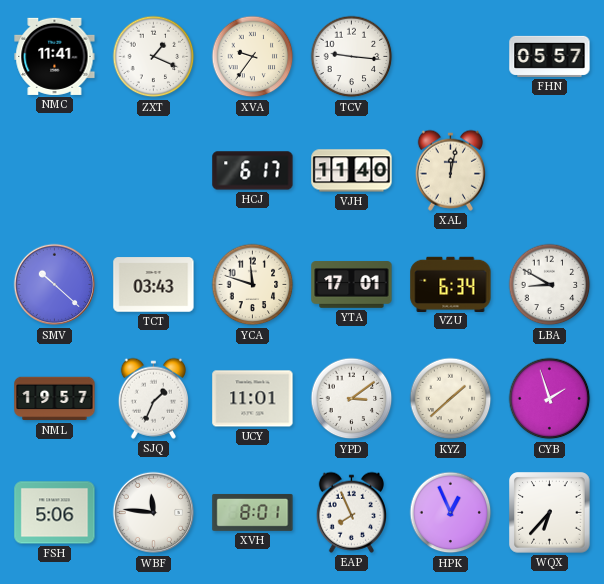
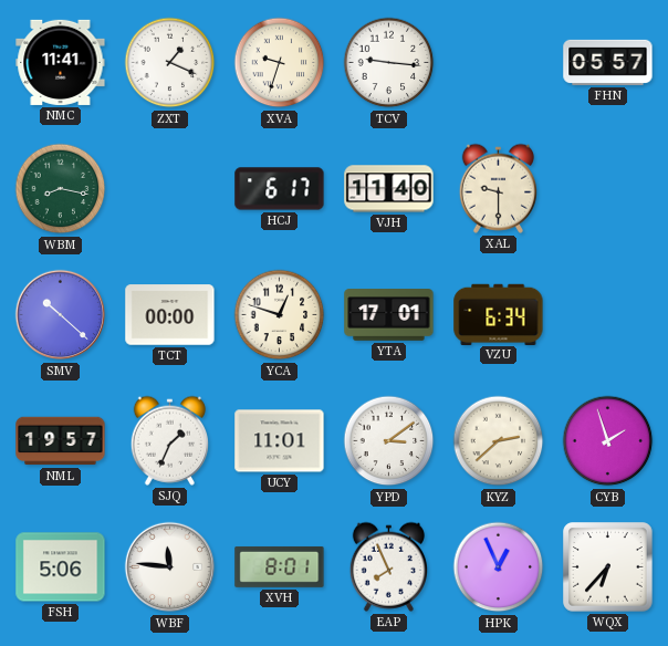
XVA: 9:36 -> 9:33 (280, 63)
WBM: none -> 8:17 (61, 189)
XAL: 12:02 -> 9:30 (498, 188)
TCT: 03:43 -> 00:00 (170, 315)
YCA: 11:48 -> 12:48 (280, 315)
LBA: 8:50 -> none (550, 285)
KYZ: 1:38 -> 2:38 (499, 441)
